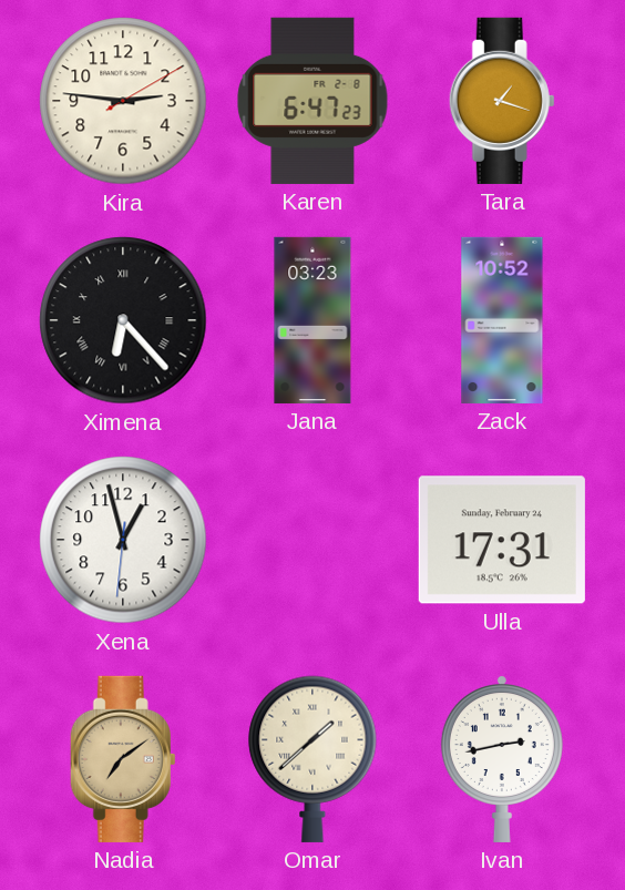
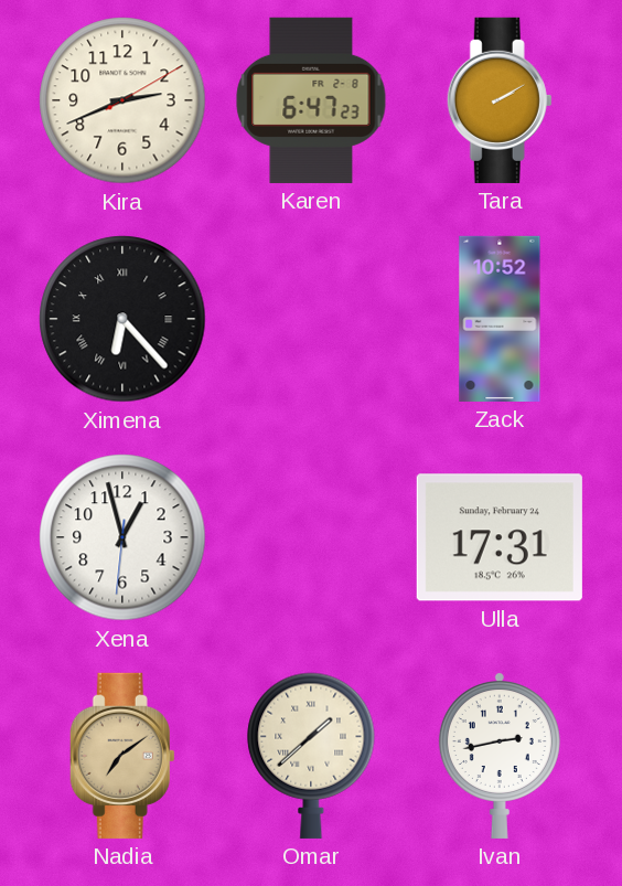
Kira: 2:46 -> 2:41 (122, 100)
Tara: 1:18 -> 2:10 (500, 100)
Jana: 03:23 -> none (312, 320)
